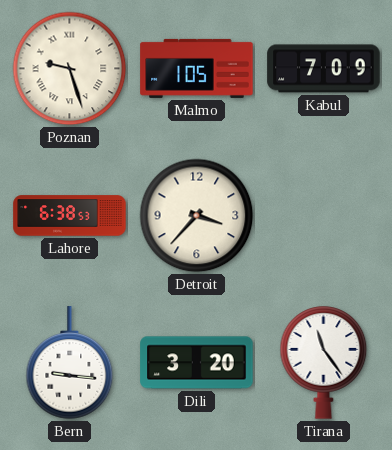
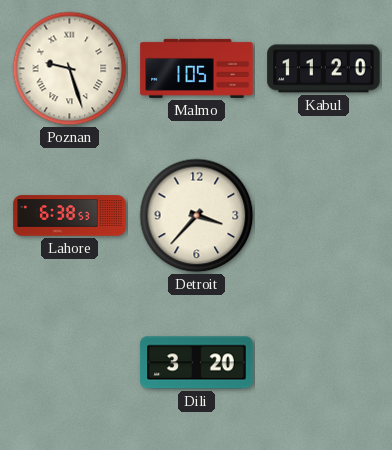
Kabul: 7:09 -> 11:20 (324, 69)
Bern: 9:16 -> none (70, 363)
Tirana: 11:24 -> none (324, 363)
